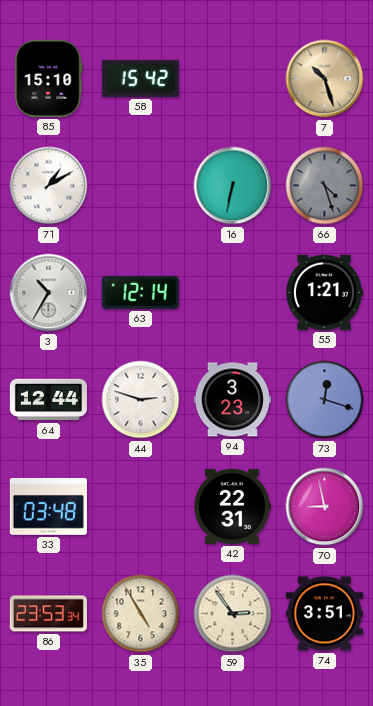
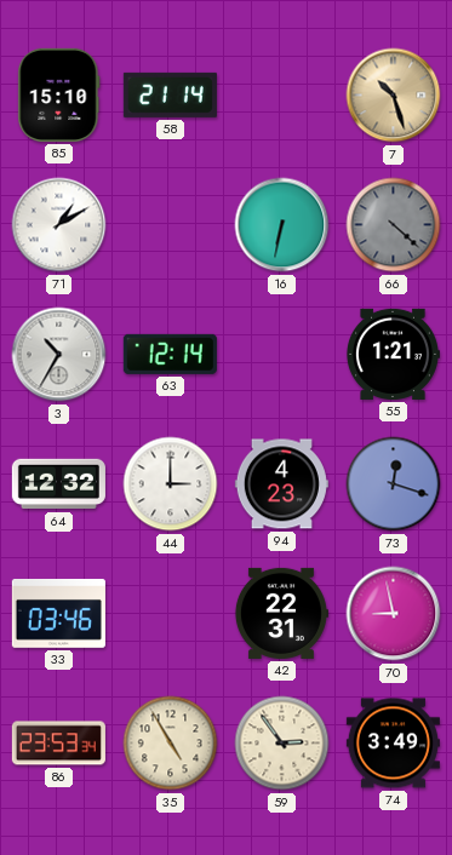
58: 15:42 -> 21:14 (170, 94)
66: 4:27 -> 4:22 (394, 225)
64: 12:44 -> 12:32 (58, 484)
44: 2:48 -> 3:00 (171, 484)
94: 3:23 -> 4:23 (281, 484)
33: 03:48 -> 03:46 (58, 613)
74: 3:51 -> 3:49 (393, 744)
